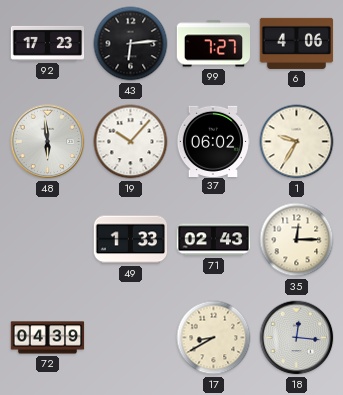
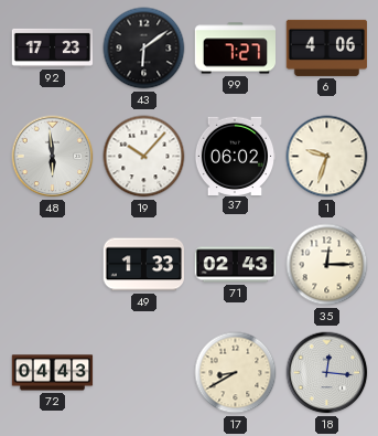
43: 6:14 -> 6:09 (144, 49)
1: 9:35 -> 9:33 (327, 157)
72: 04:39 -> 04:43 (53, 373)
